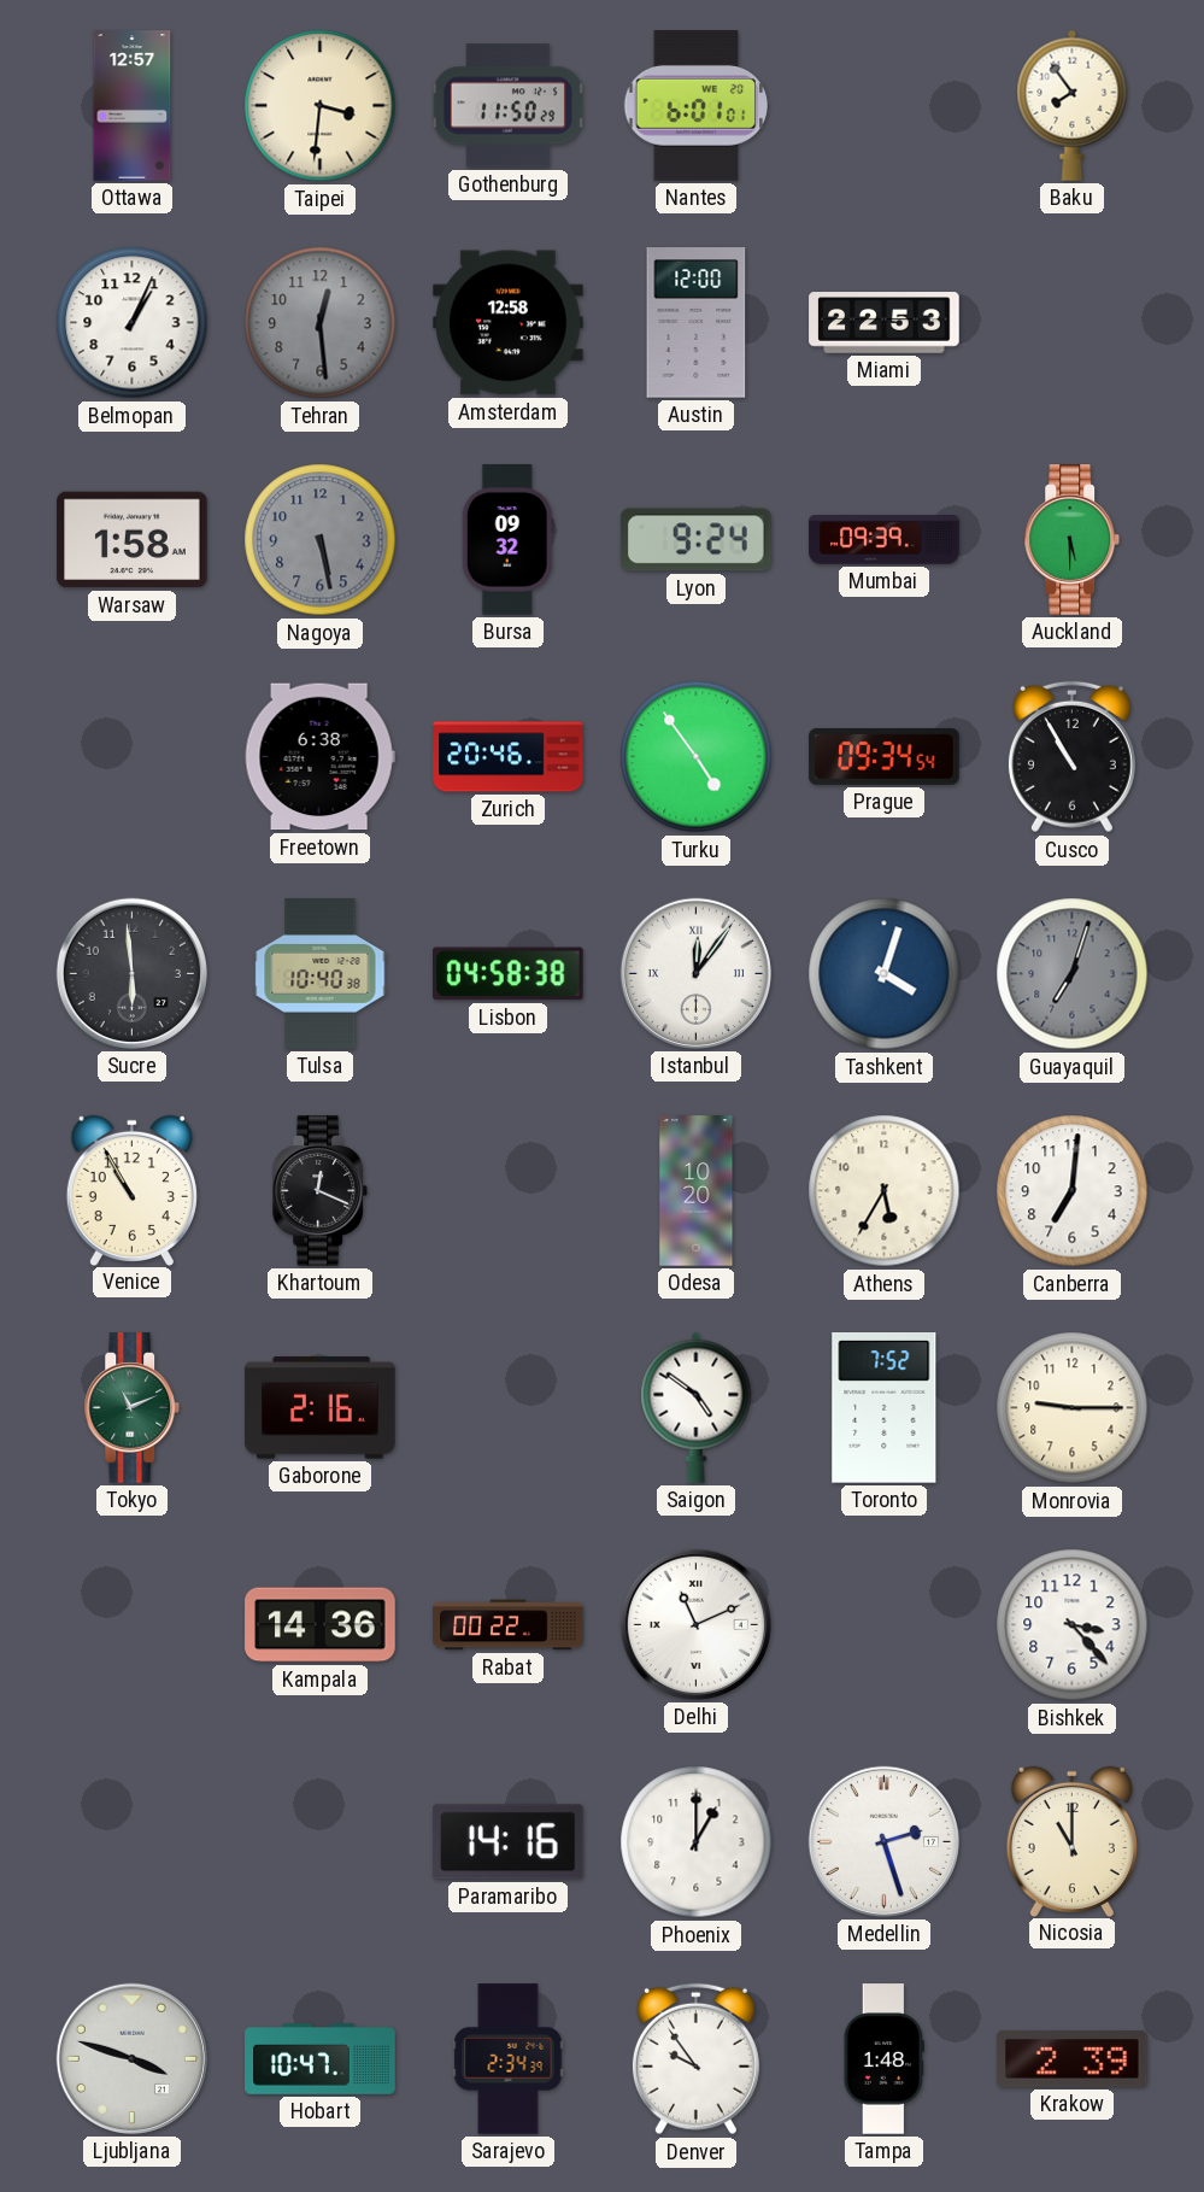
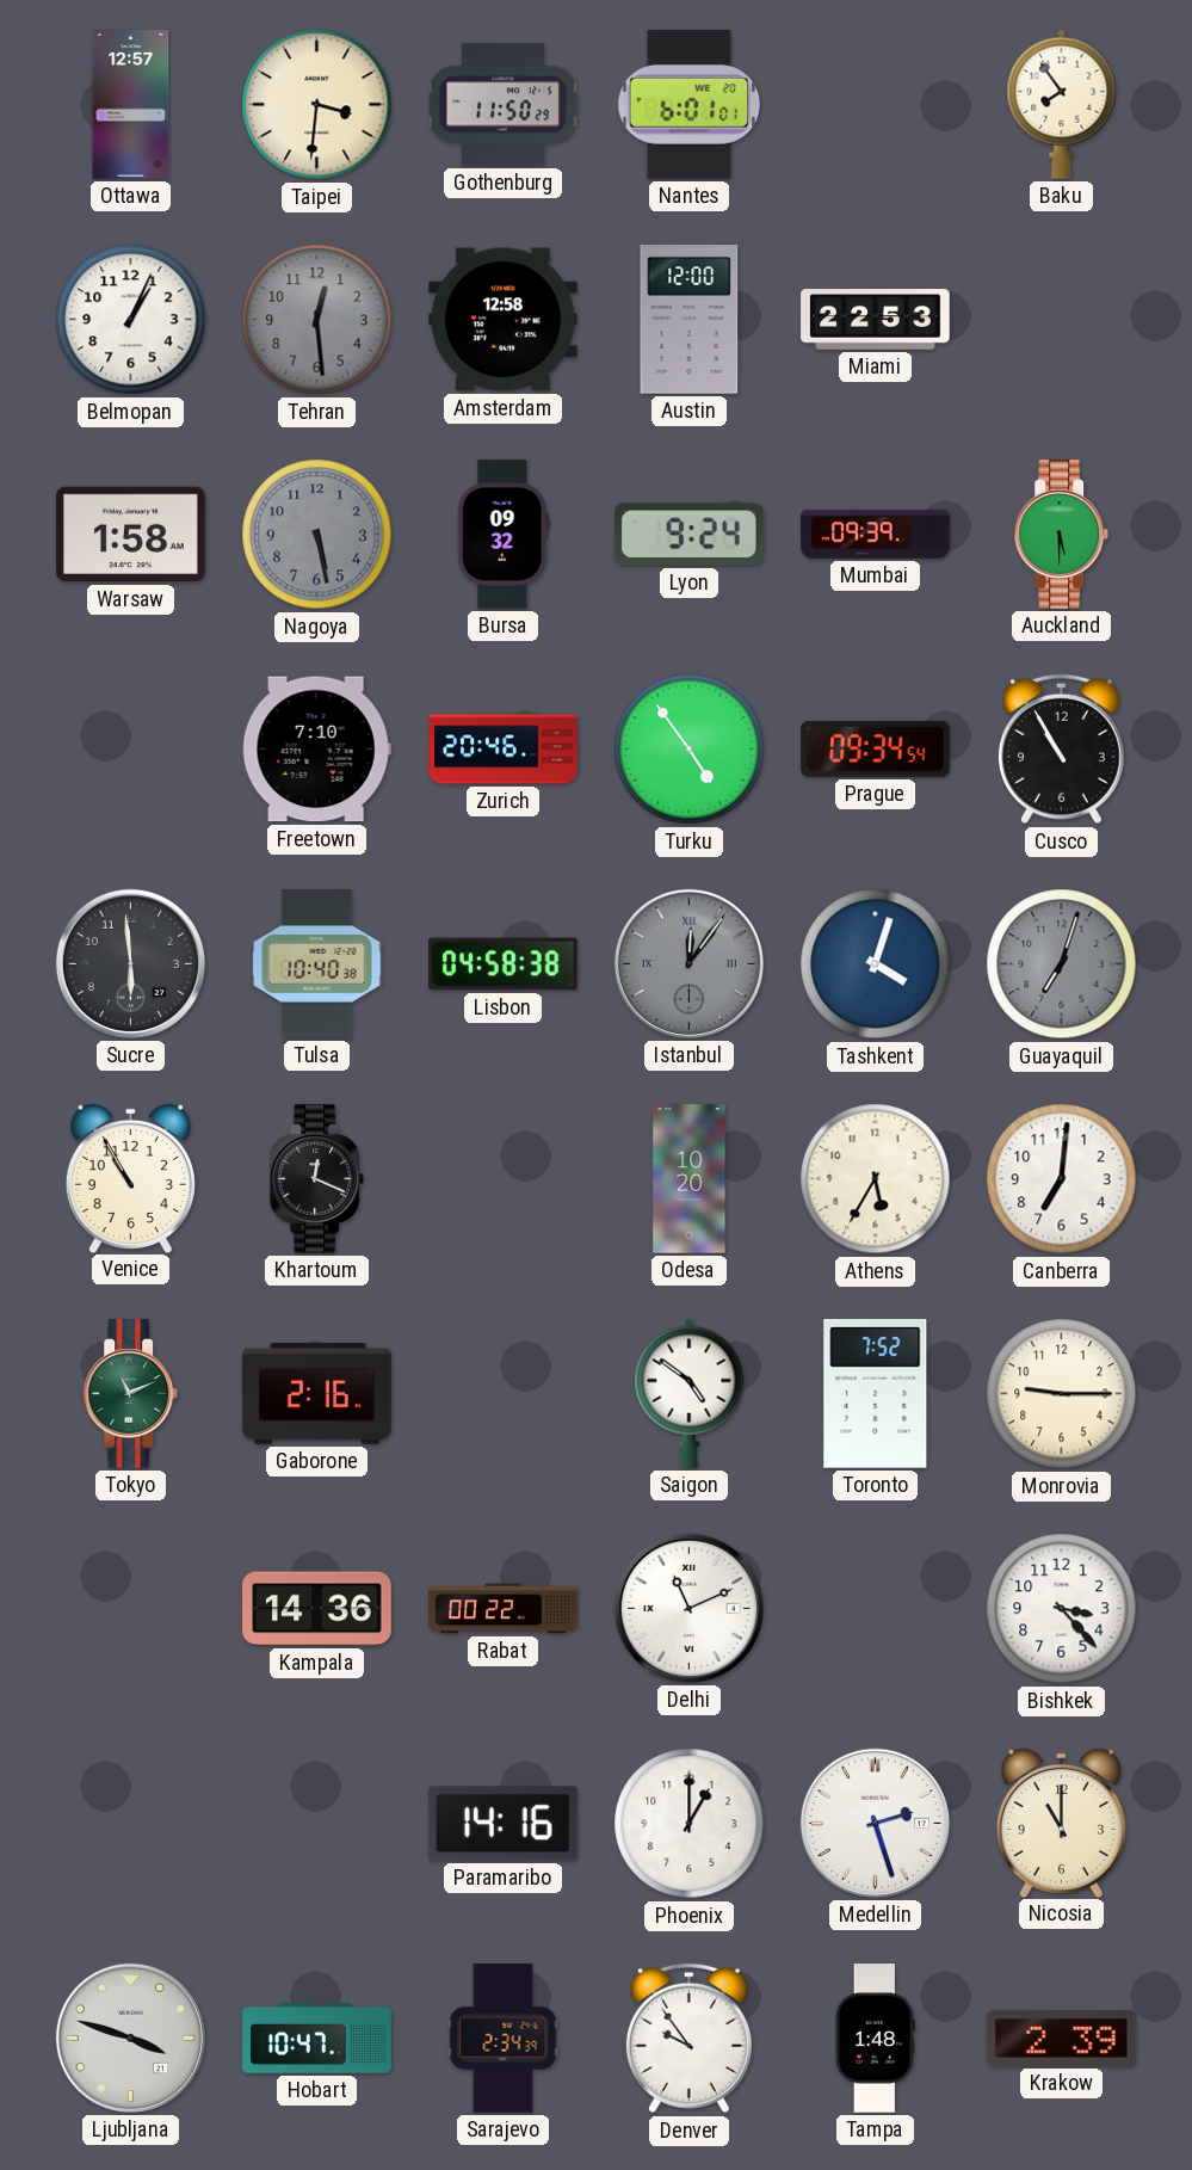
Freetown: 6:38 -> 7:10 (316, 750)
Istanbul dial: white -> grey (688, 963)
